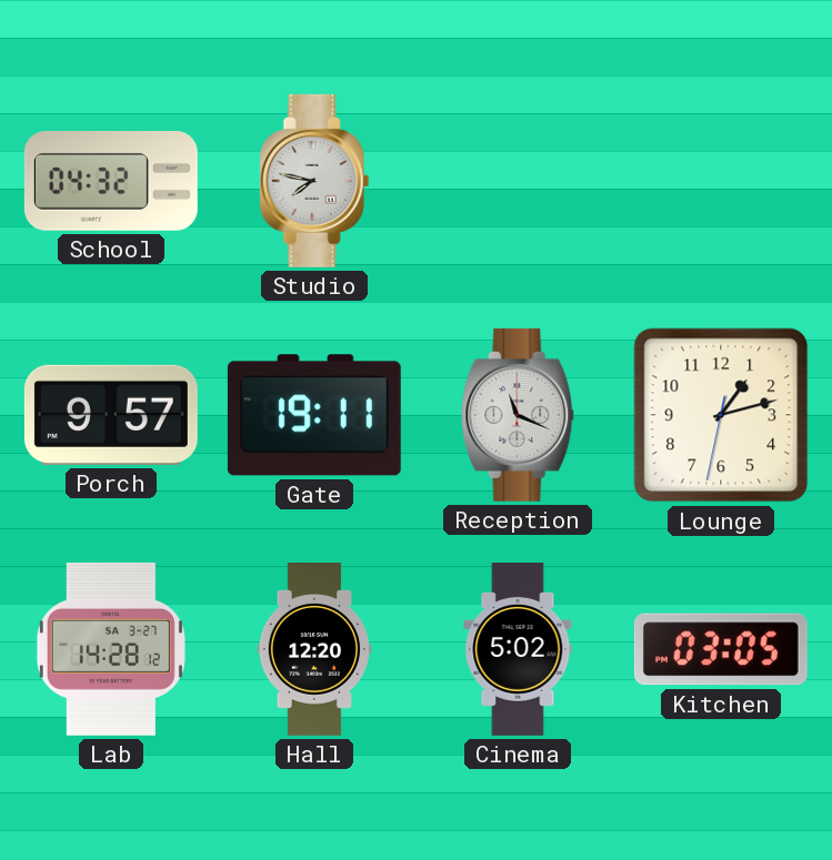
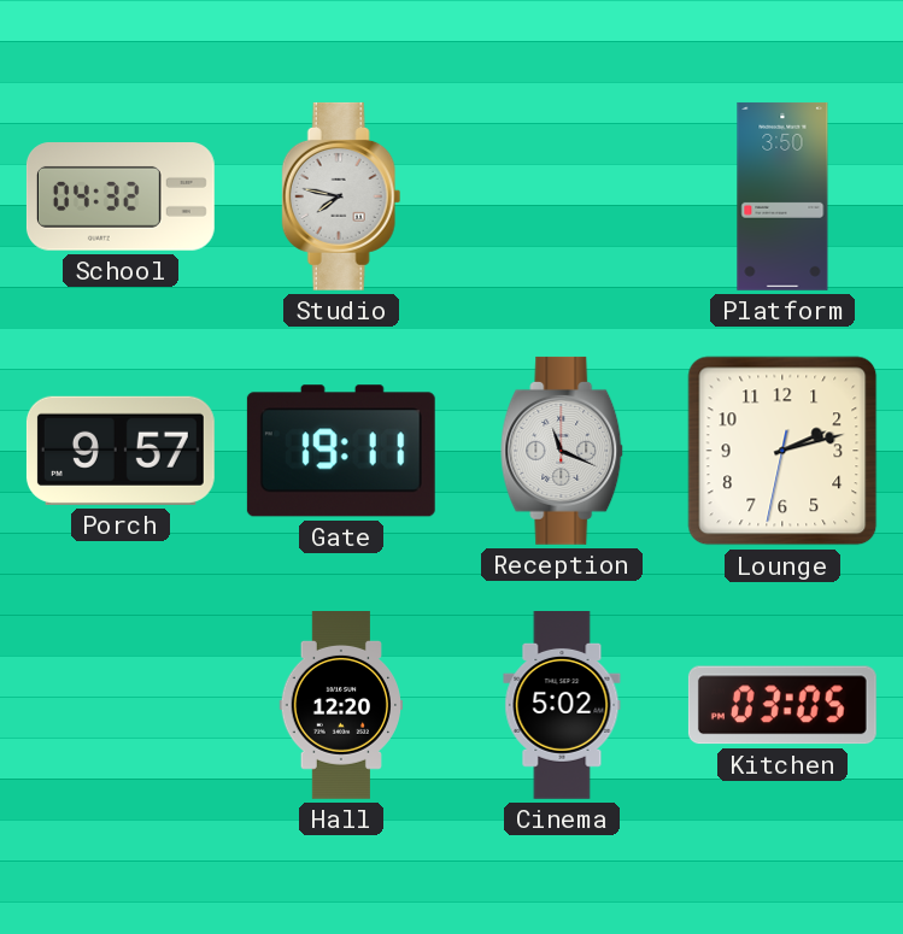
Platform: none -> 3:50 (782, 196)
Lounge: 1:12 -> 2:12 (782, 451)
Lab: 14:28 -> none (111, 649)
